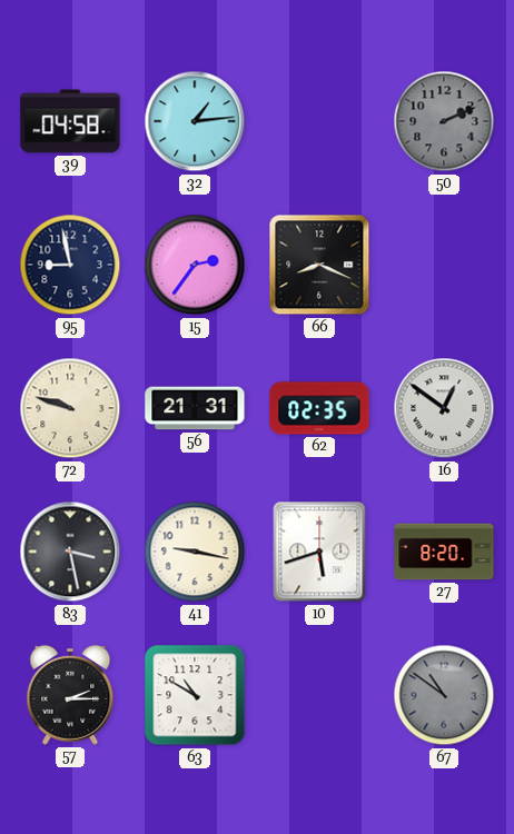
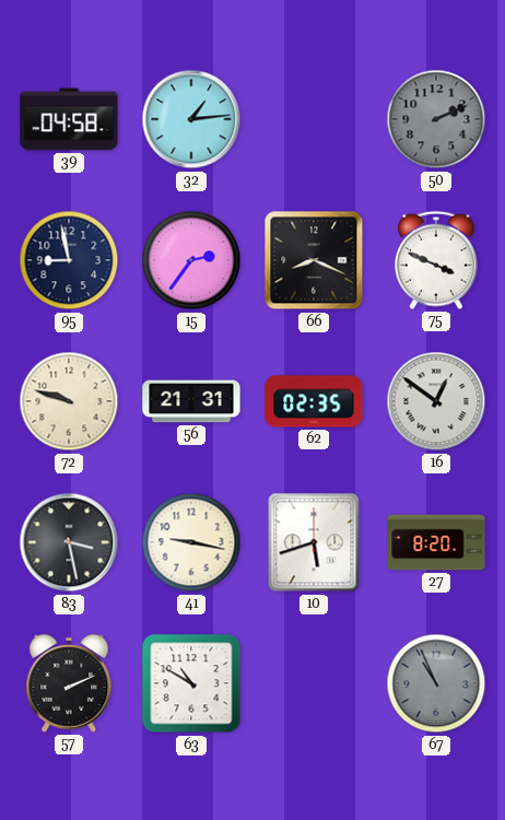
75: none -> 3:49 (436, 260)
57: 2:15 -> 2:11 (69, 683)
67: 10:51 -> 10:56 (436, 683)
